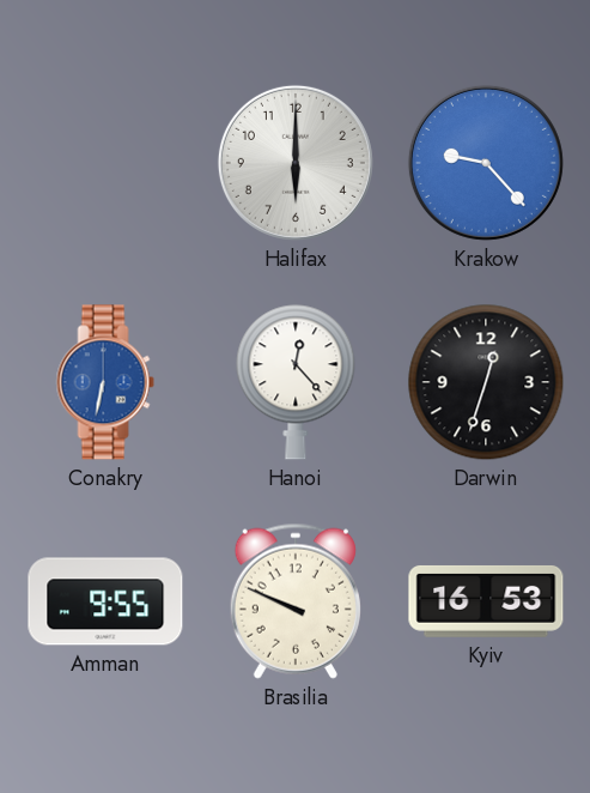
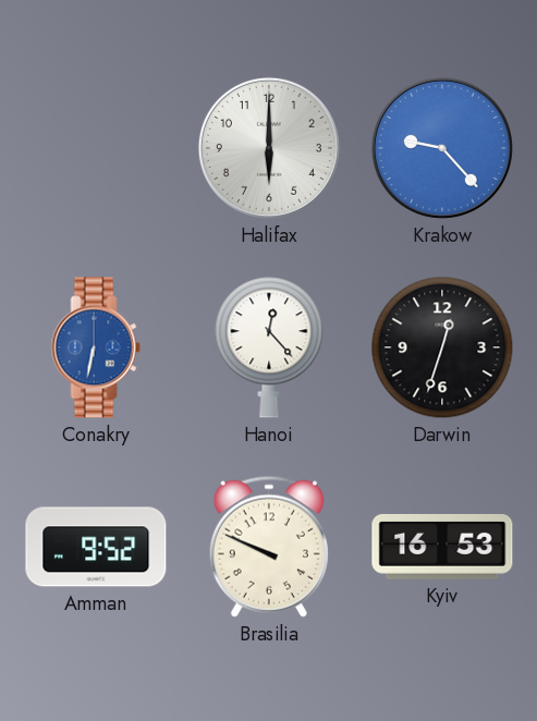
Amman: 9:55 -> 9:52 (96, 547)
